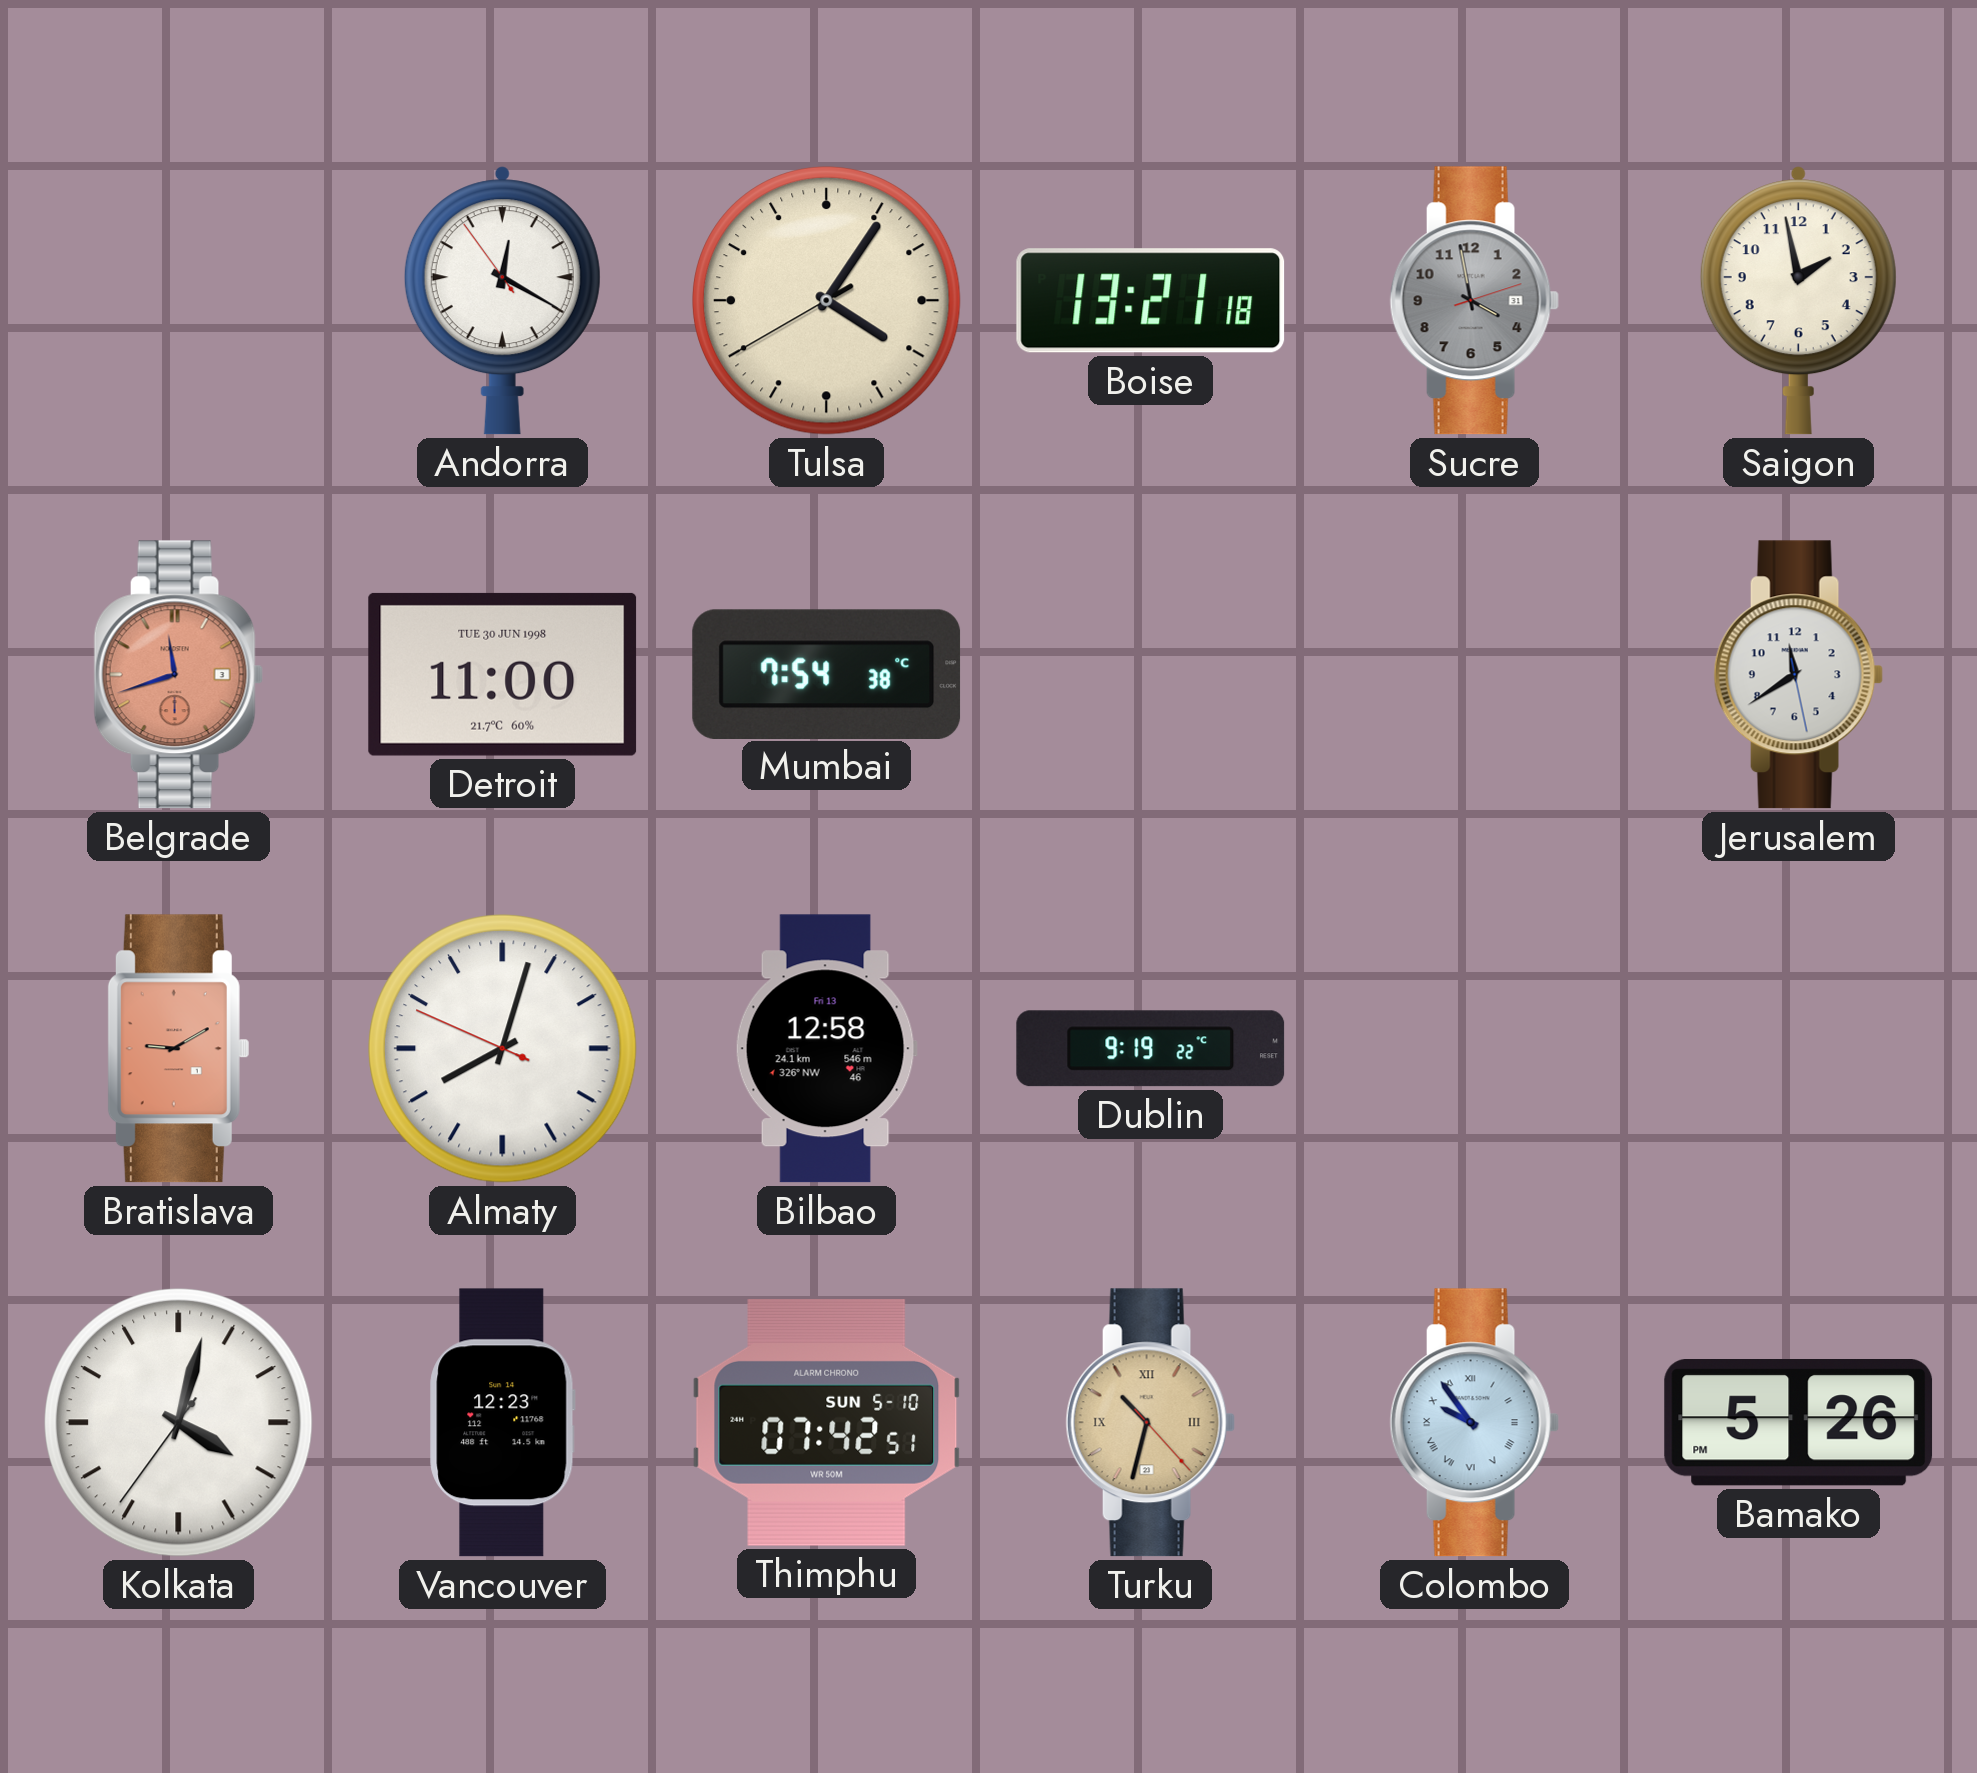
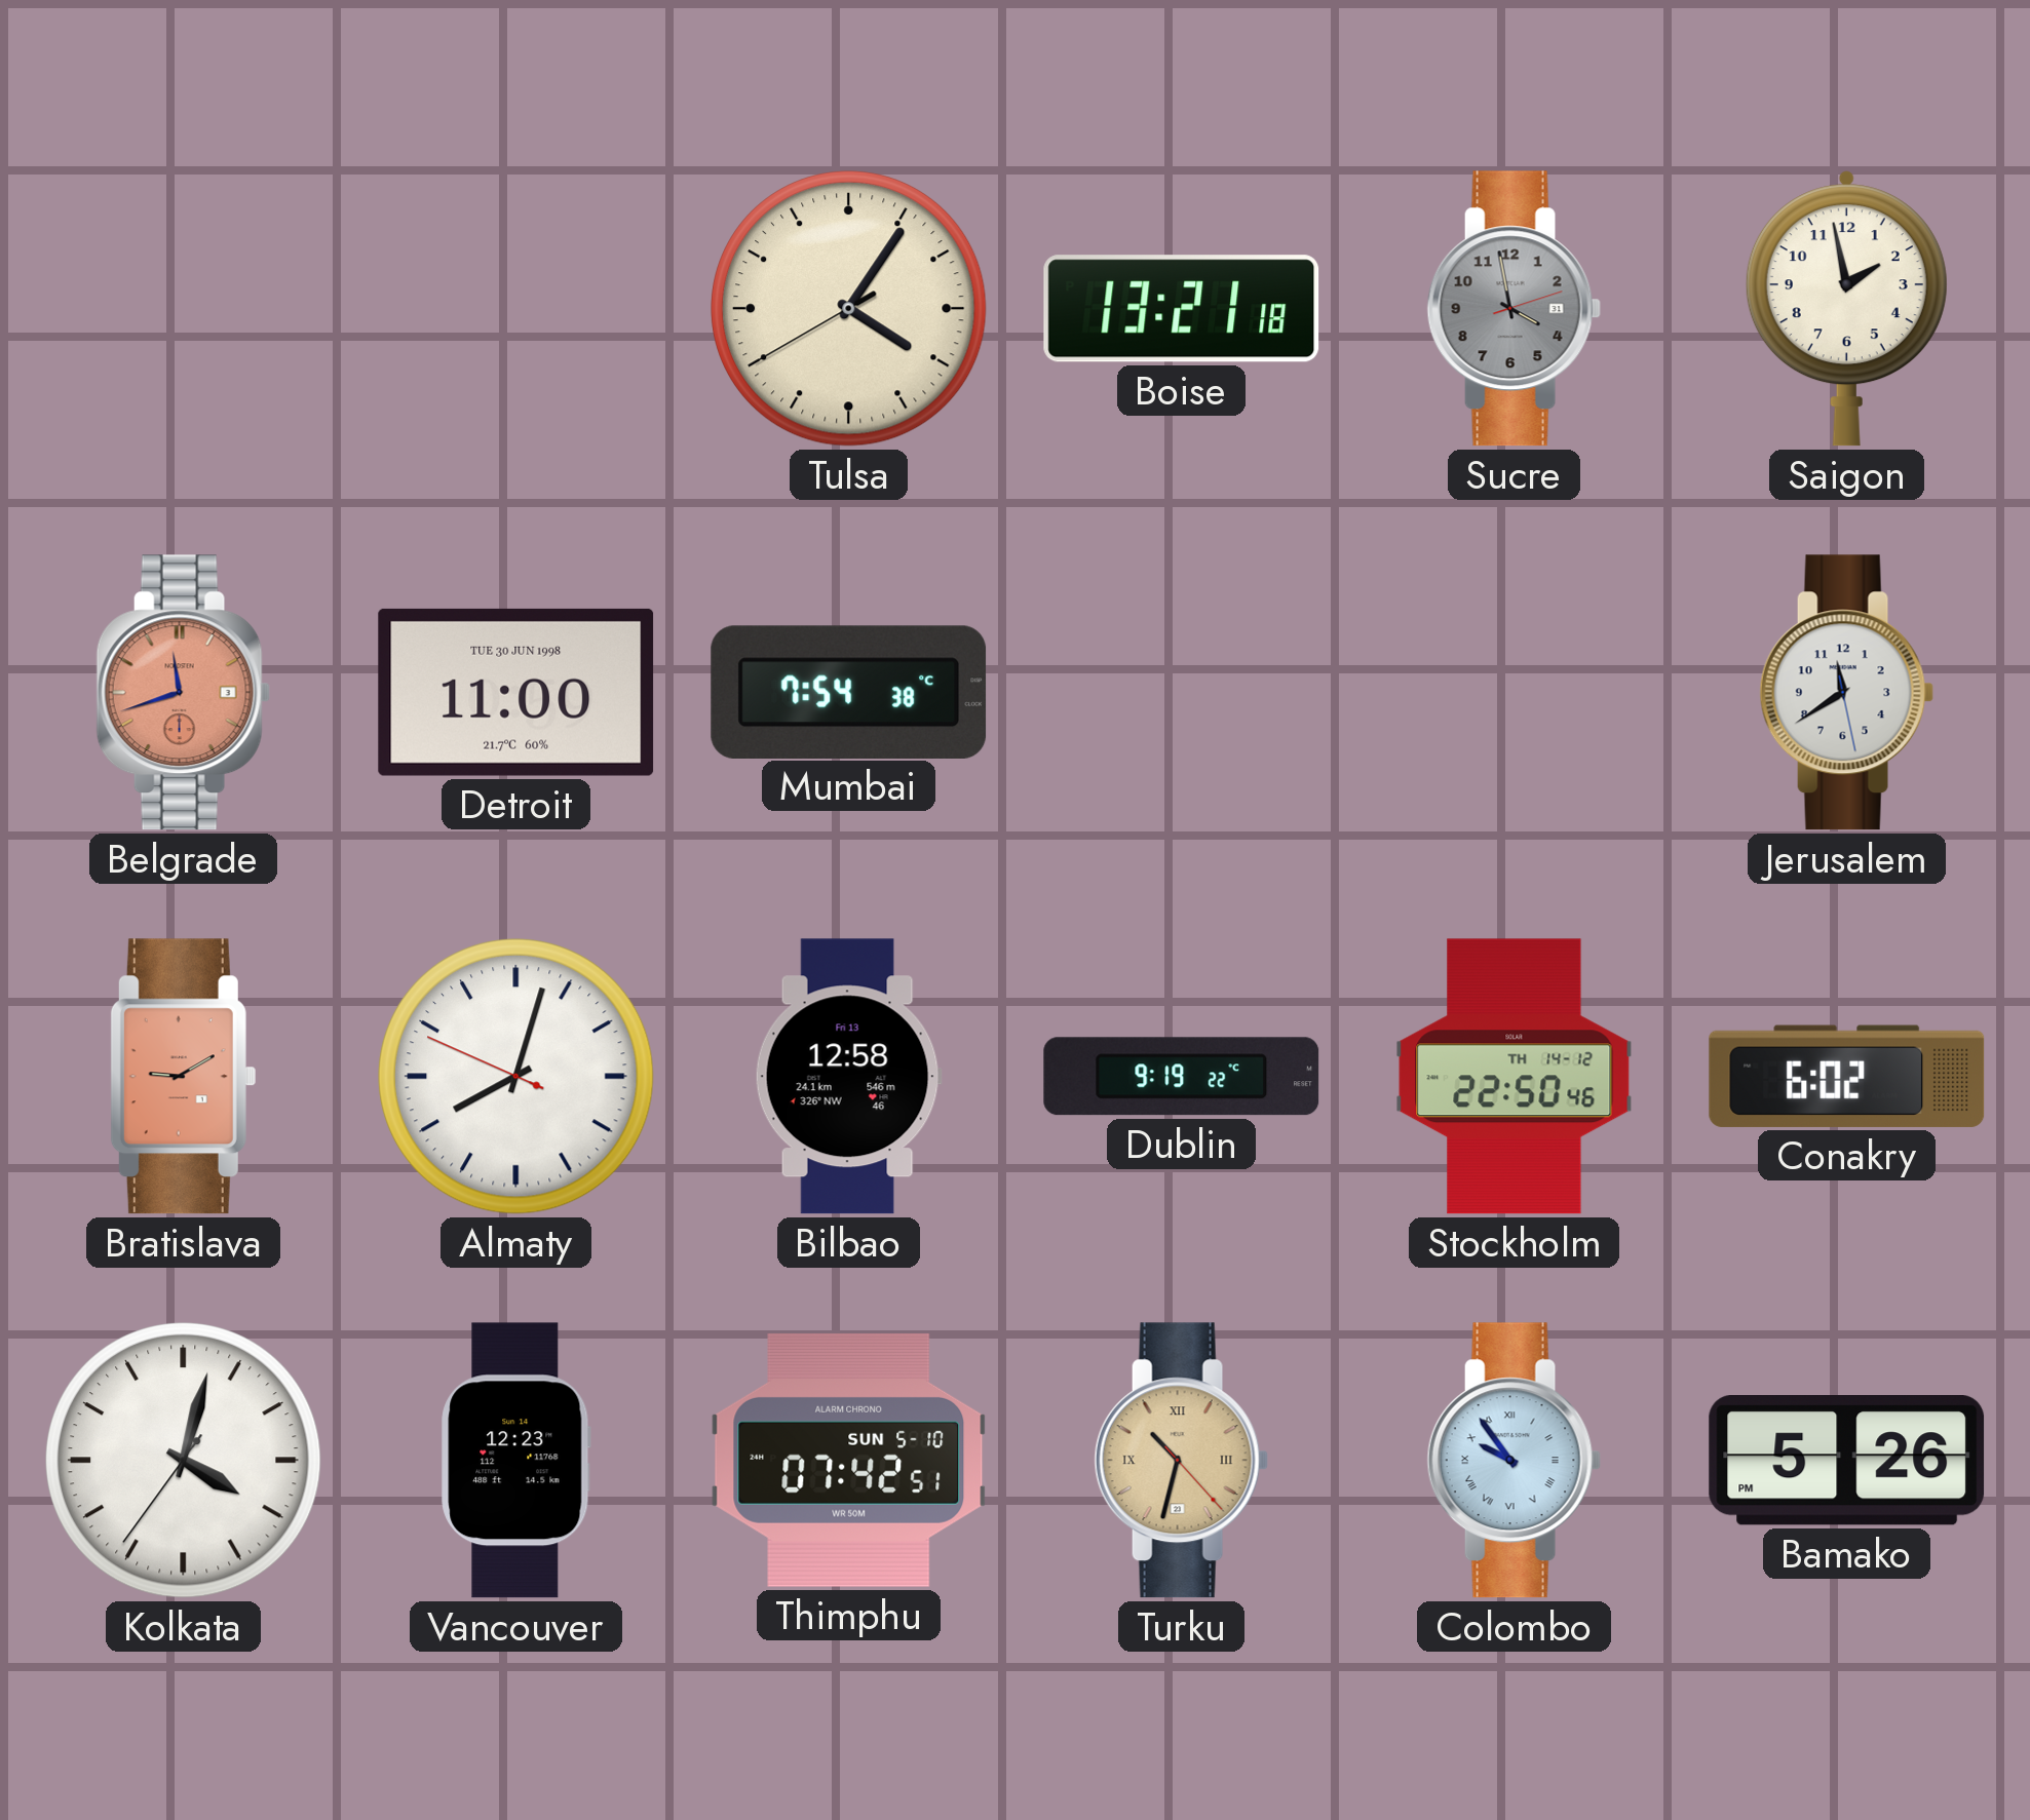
Andorra: 12:19 -> none (502, 301)
Stockholm: none -> 22:50 (1515, 1077)
Conakry: none -> 6:02 (1847, 1076)
